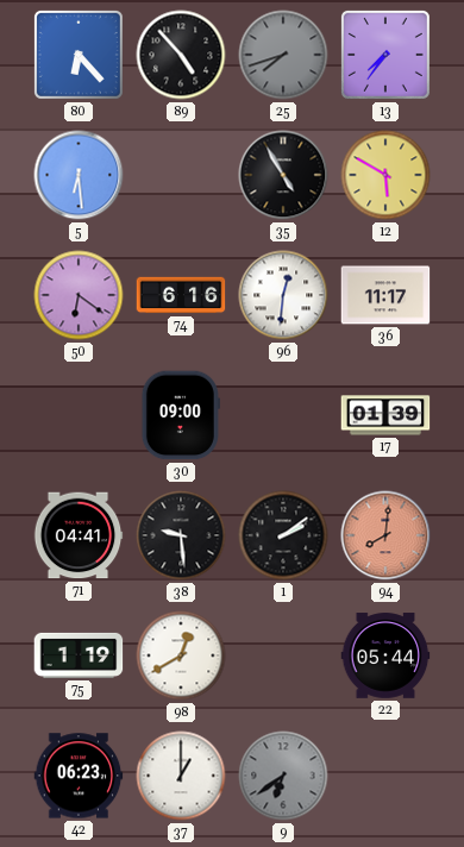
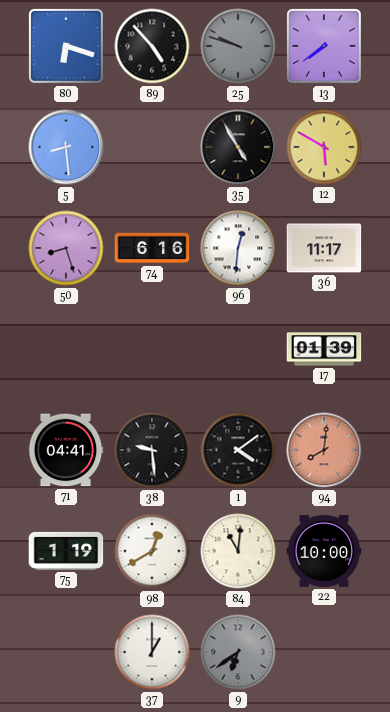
80: 6:23 -> 6:18 (66, 46)
25: 7:42 -> 9:48 (238, 46)
13: 7:36 -> 7:39 (324, 46)
5: 6:29 -> 8:29 (66, 147)
50: 6:21 -> 8:27 (66, 248)
30: 09:00 -> none (181, 415)
1: 2:09 -> 4:09 (238, 450)
84: none -> 11:01 (238, 551)
22: 05:44 -> 10:00 (324, 551)
42: 06:23 -> none (79, 776)
